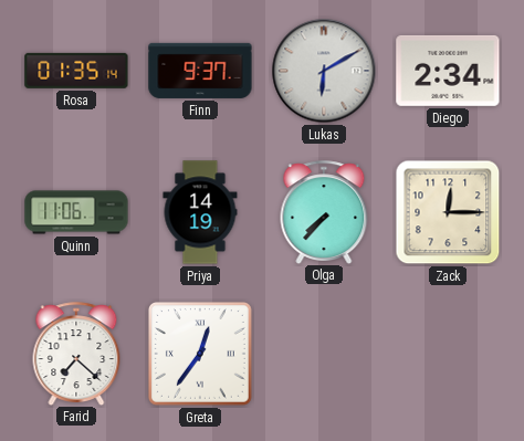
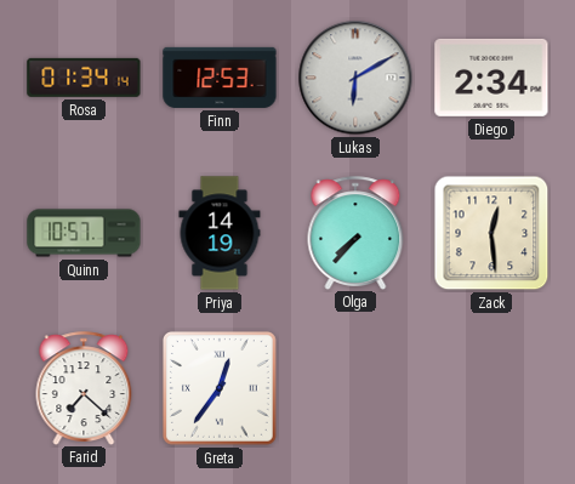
Rosa: 01:35 -> 01:34 (84, 78)
Finn: 9:37 -> 12:53 (220, 78)
Quinn: 11:06 -> 10:57 (84, 233)
Zack: 12:15 -> 12:29 (491, 233)
